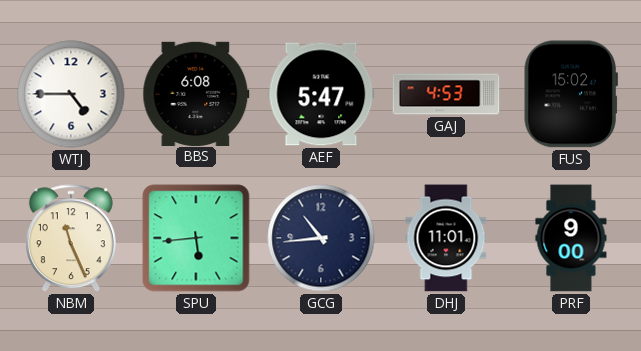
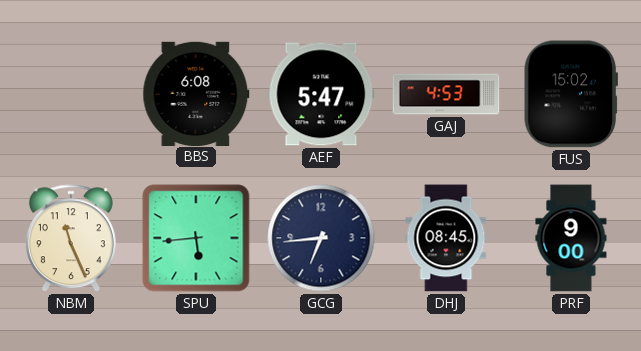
WTJ: 4:45 -> none (71, 94)
GCG: 10:44 -> 6:44 (321, 238)
DHJ: 11:01 -> 08:45 (446, 238)
